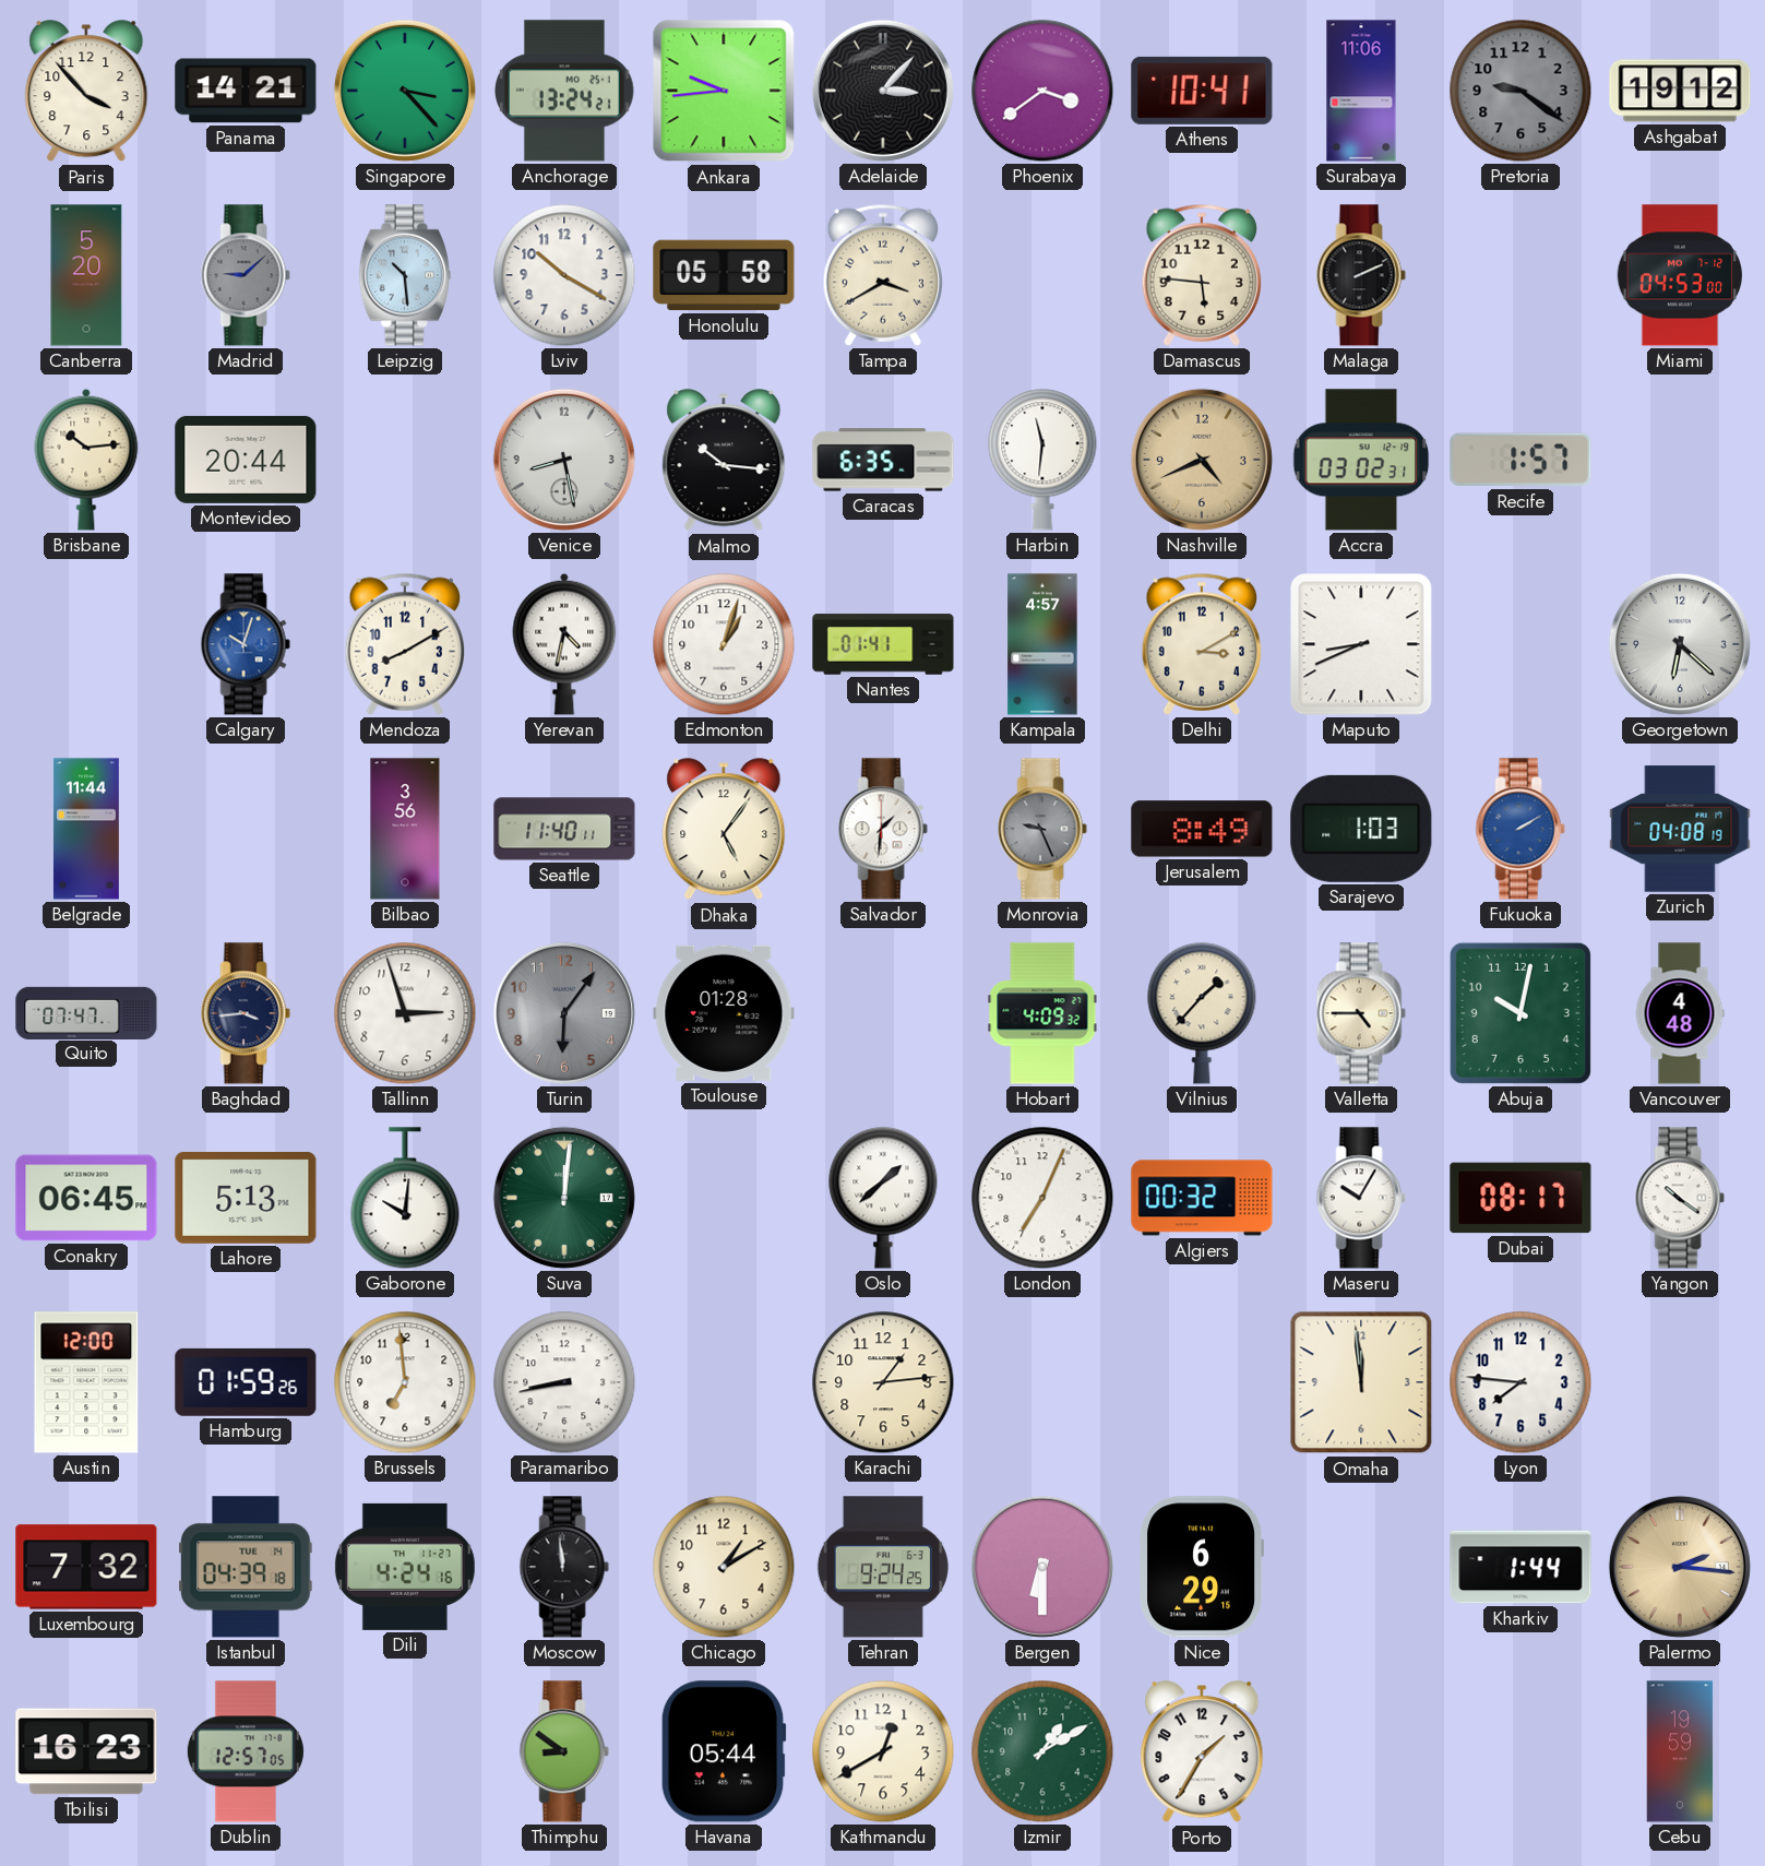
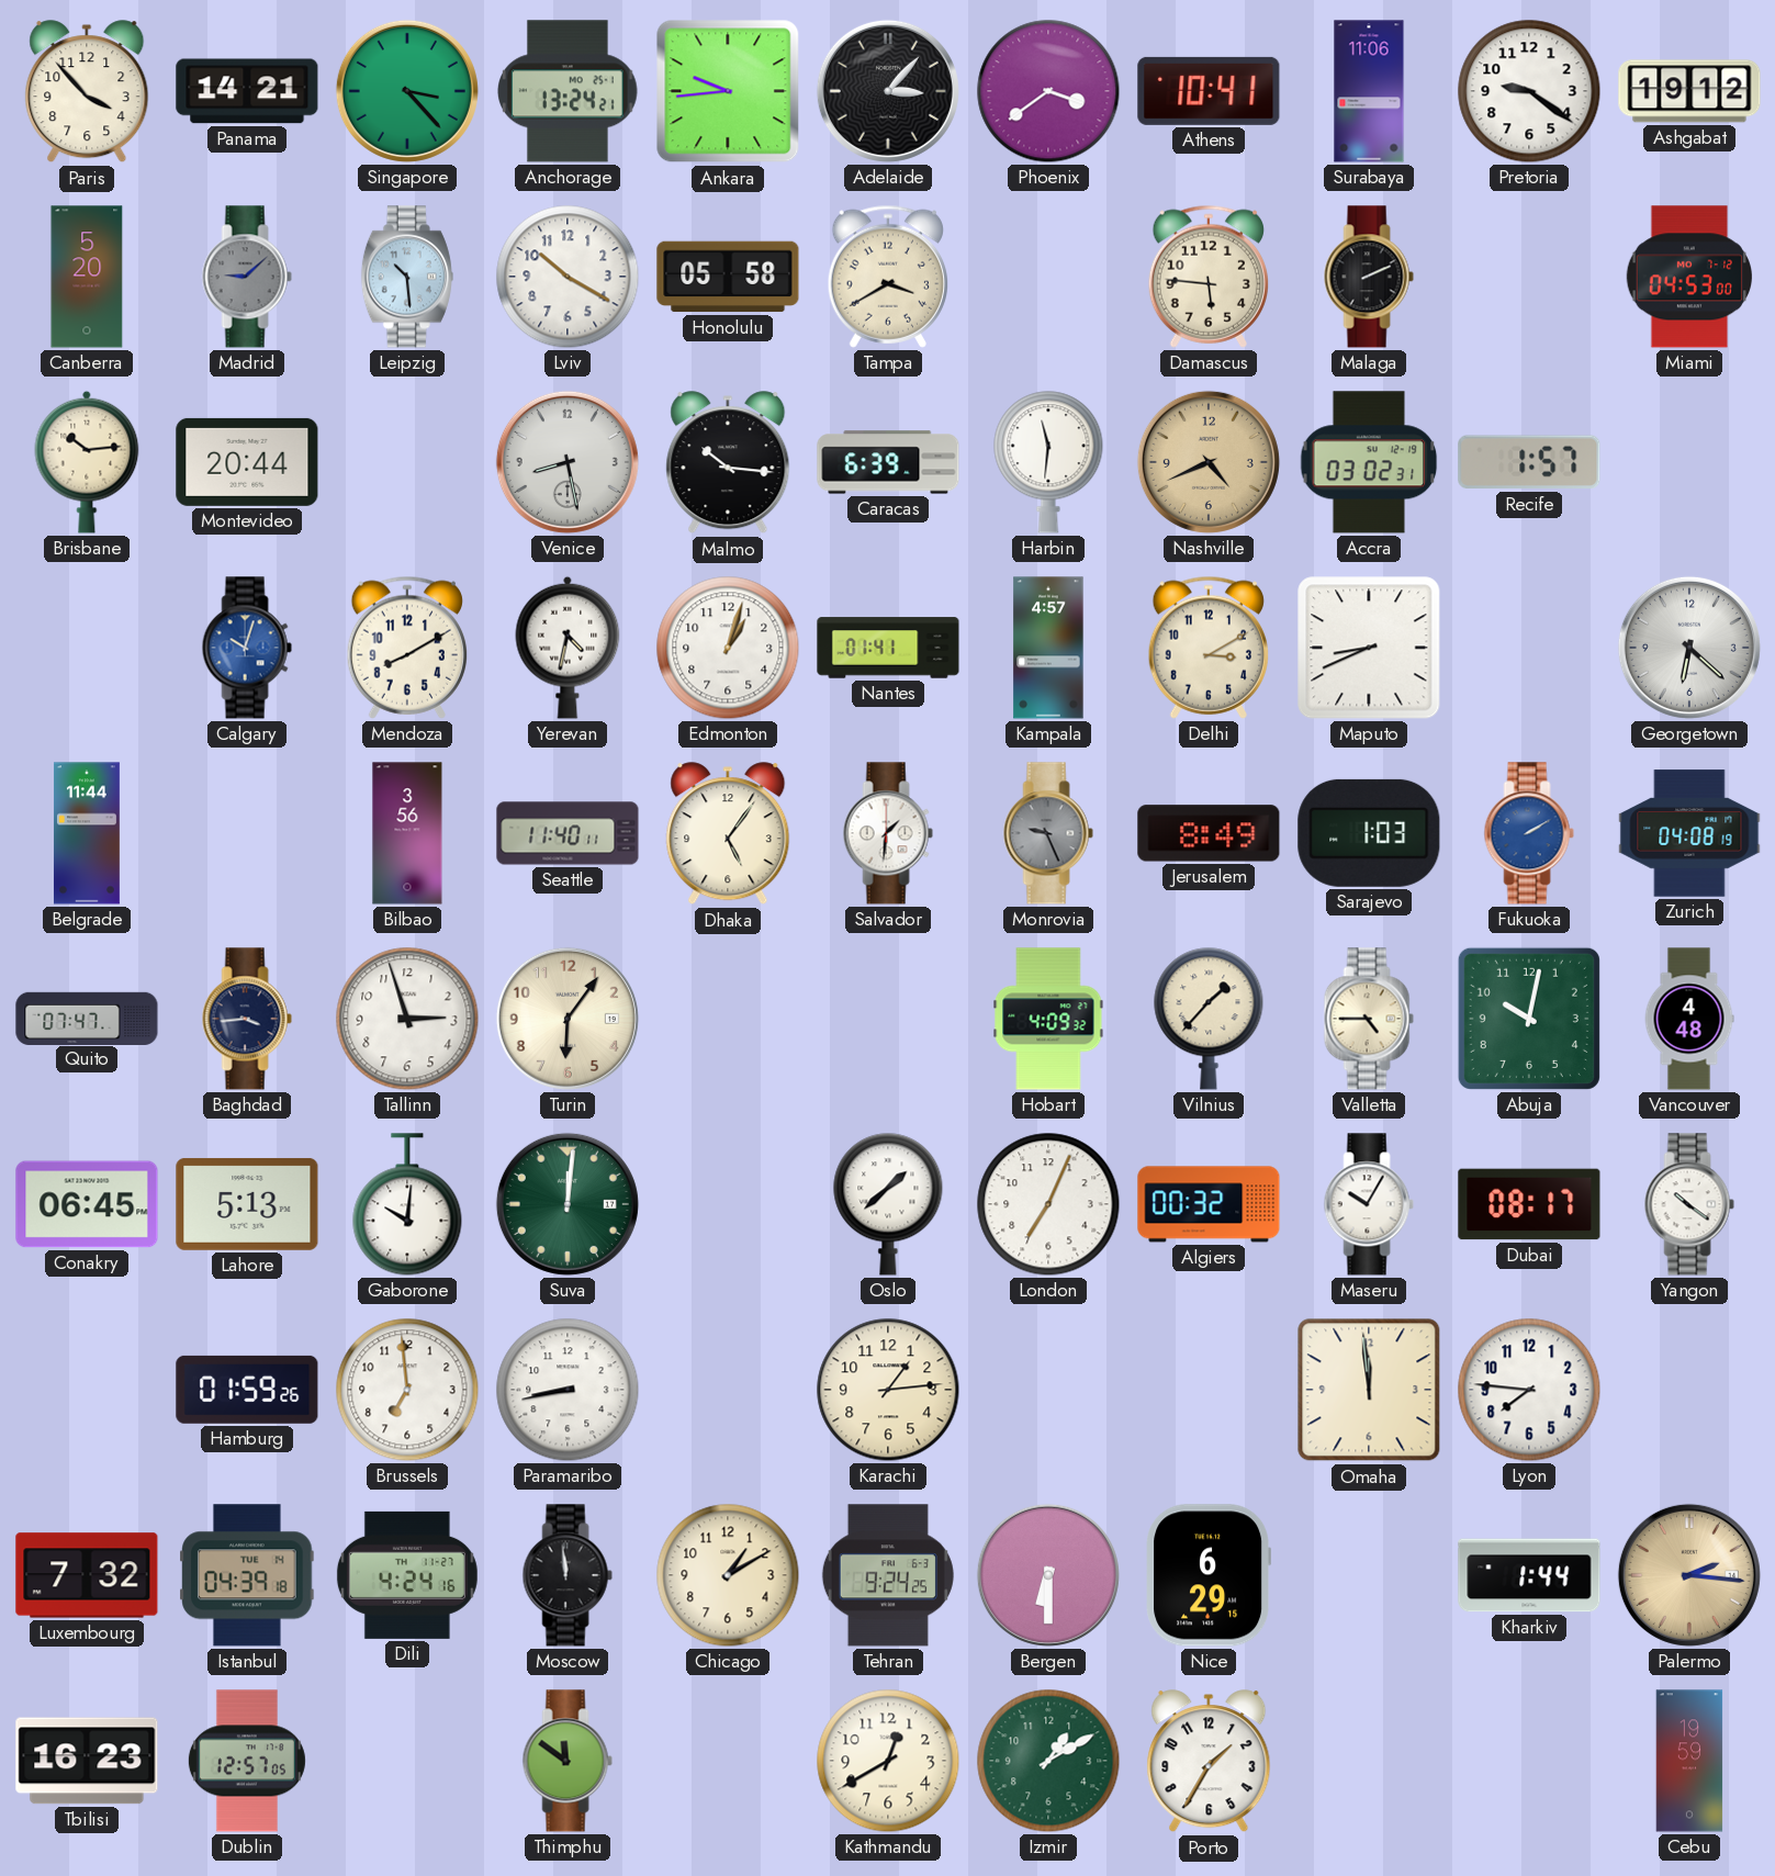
Pretoria dial: grey -> white (1529, 91)
Caracas: 6:35 -> 6:39 (888, 462)
Turin dial: grey -> cream (568, 1019)
Toulouse: 01:28 -> none (724, 1013)
Austin: 12:00 -> none (86, 1382)
Thimphu: 8:51 -> 11:51 (568, 1761)
Havana: 05:44 -> none (724, 1751)
